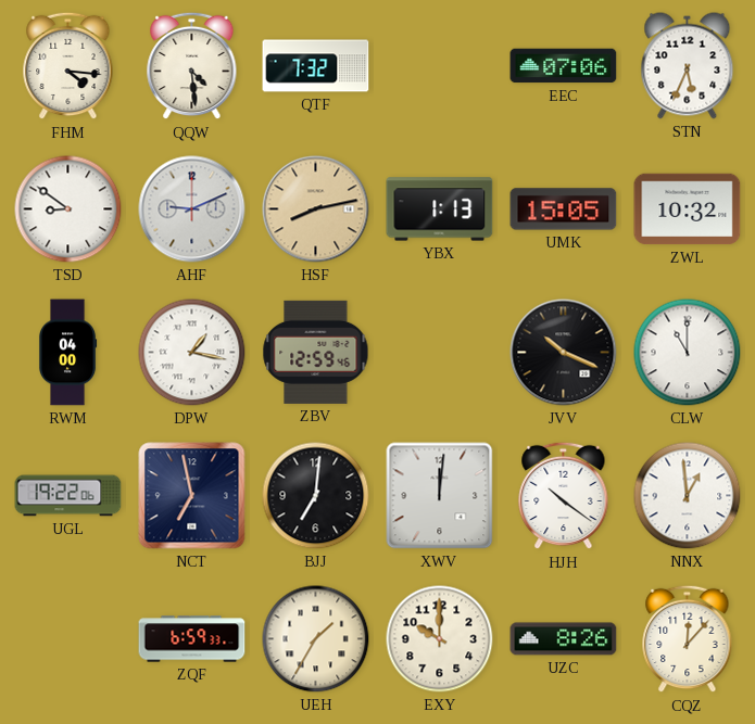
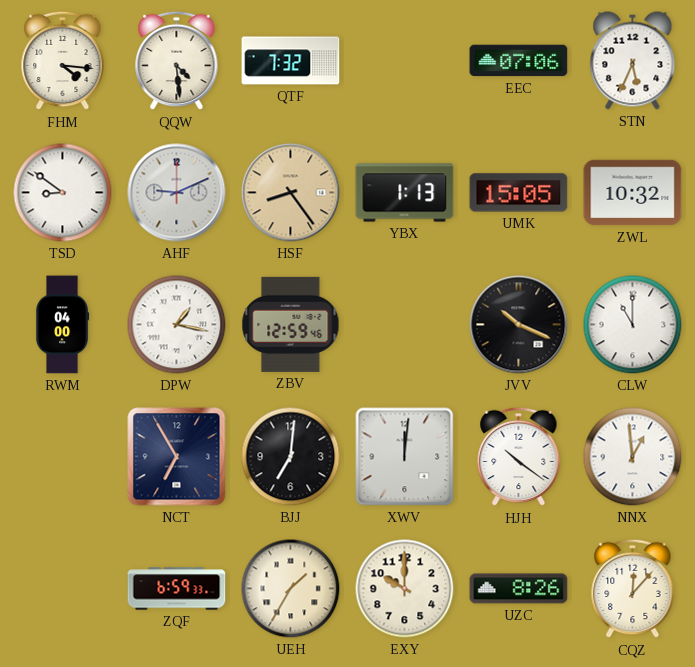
HSF: 8:13 -> 8:24 (291, 193)
UGL: 19:22 -> none (68, 496)
NCT: 6:58 -> 6:55 (177, 457)
